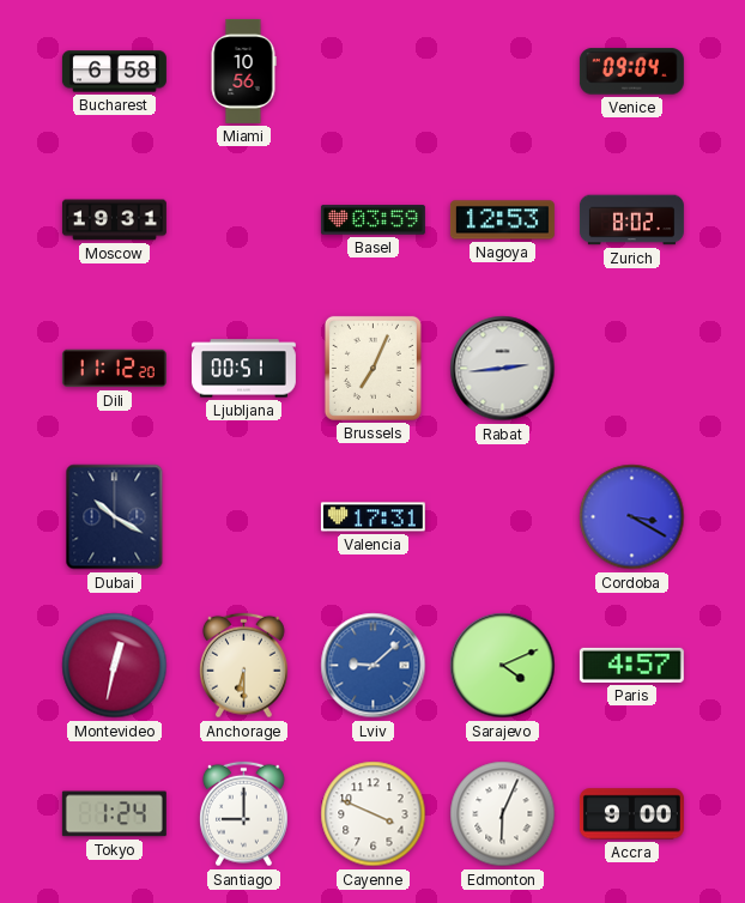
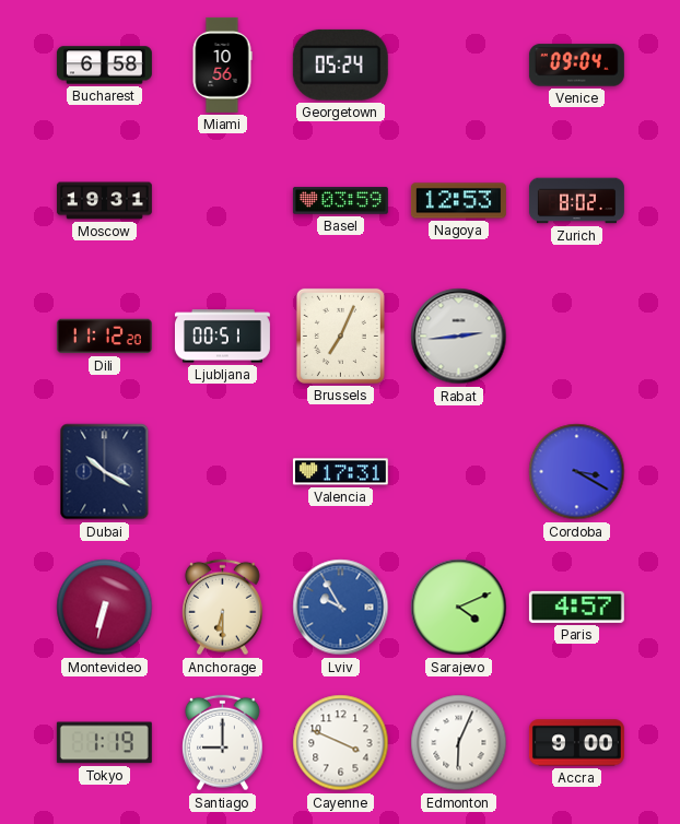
Georgetown: none -> 05:24 (340, 64)
Montevideo: 12:32 -> 6:32 (105, 608)
Lviv: 9:08 -> 9:55 (341, 608)
Tokyo: 1:24 -> 1:19 (104, 743)
